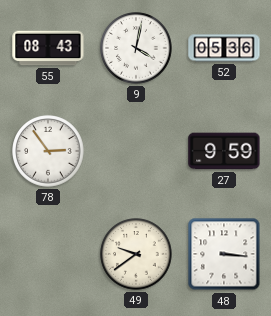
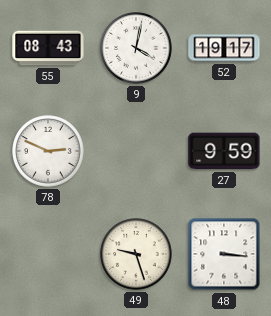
52: 05:36 -> 19:17 (224, 48)
78: 2:54 -> 2:49 (48, 151)
49: 9:39 -> 9:27 (136, 254)
